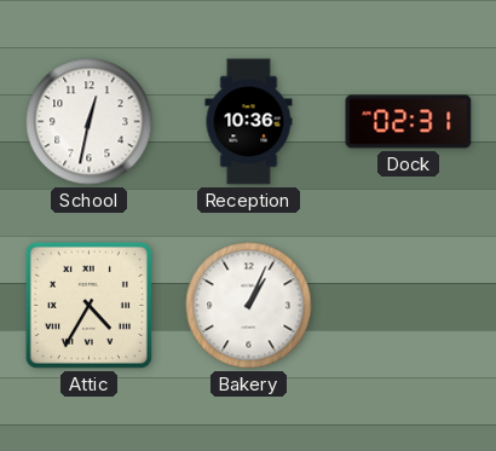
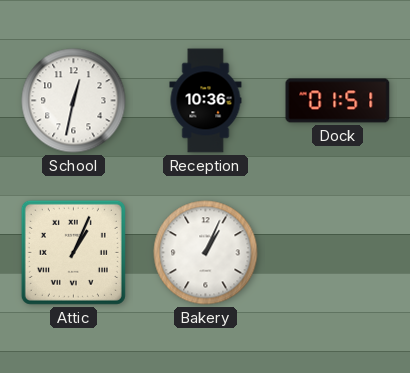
Dock: 02:31 -> 01:51 (338, 101)
Attic: 4:35 -> 1:04 (73, 252)
